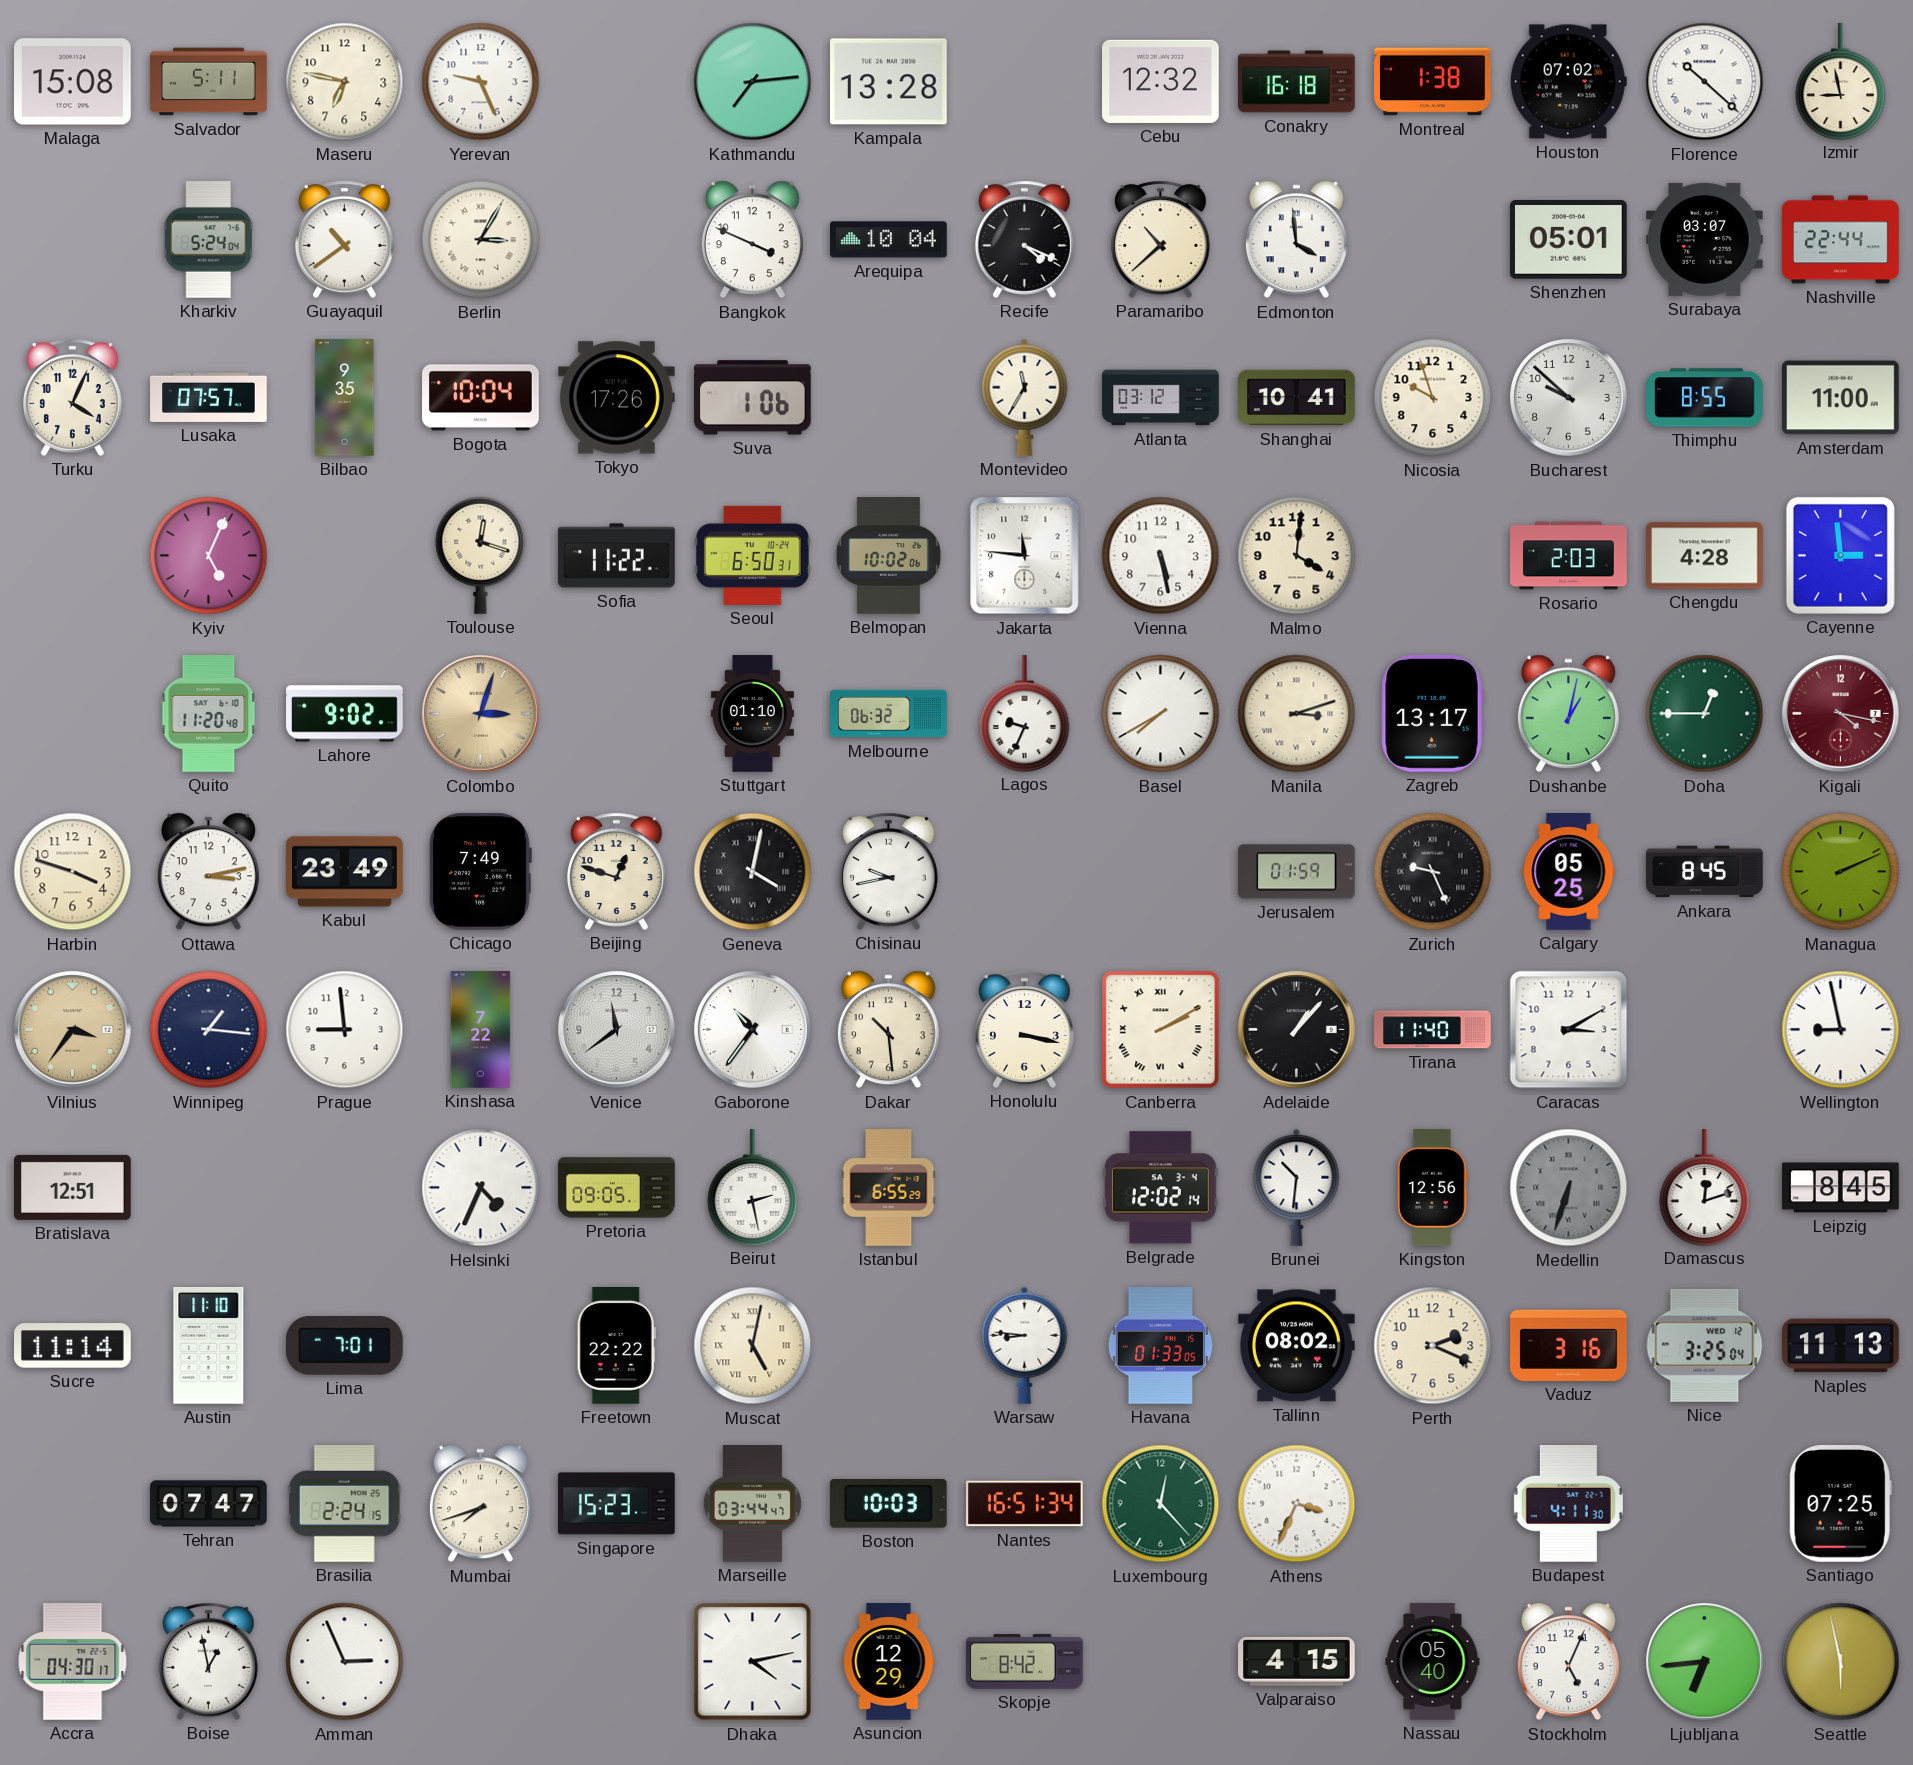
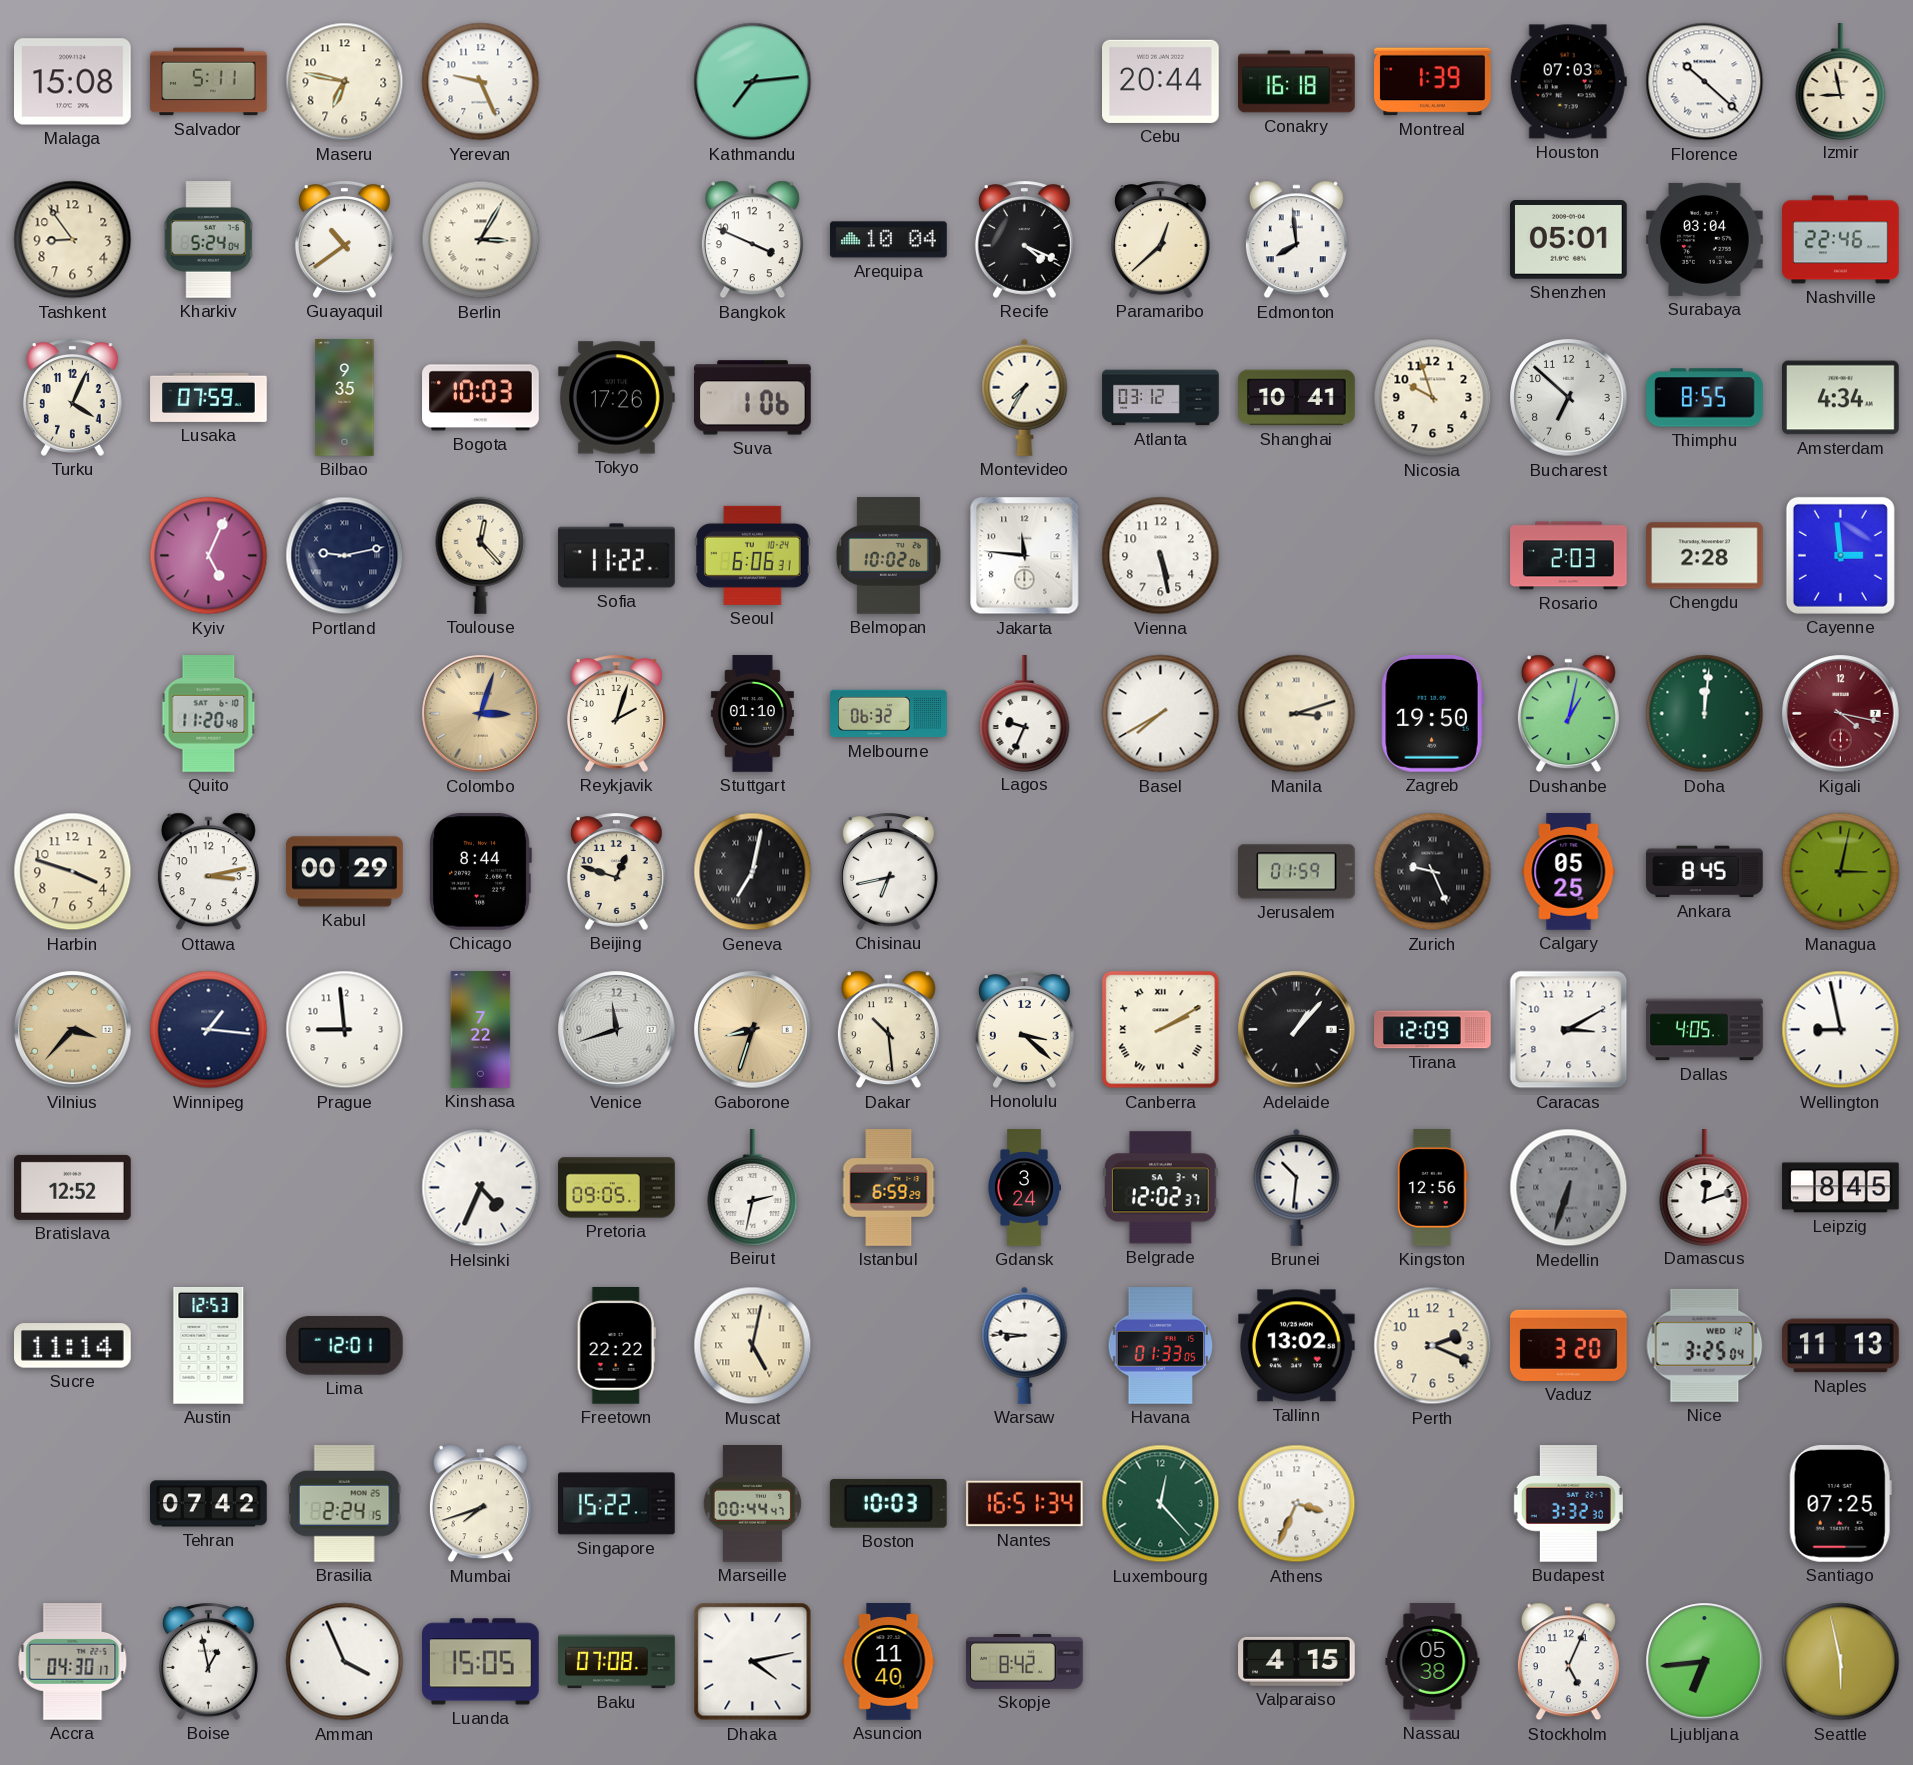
Kampala: 13:28 -> none (889, 82)
Cebu: 12:32 -> 20:44 (1161, 81)
Montreal: 1:38 -> 1:39 (1433, 82)
Houston: 07:02 -> 07:03 (1568, 82)
Tashkent: none -> 8:54 (73, 240)
Paramaribo: 10:38 -> 12:38 (1160, 239)
Edmonton: 3:59 -> 7:59 (1296, 240)
Surabaya: 03:07 -> 03:04 (1705, 239)
Nashville: 22:44 -> 22:46 (1841, 240)
Lusaka: 07:57 -> 07:59 (209, 397)
Bogota: 10:04 -> 10:03 (481, 398)
Montevideo: 11:35 -> 7:35 (1025, 397)
Bucharest: 9:52 -> 6:52 (1569, 398)
Amsterdam: 11:00 -> 4:34 (1841, 398)
Portland: none -> 9:13 (345, 556)
Toulouse: 12:18 -> 12:23 (481, 555)
Seoul: 6:50 -> 6:06 (753, 555)
Malmo: 4:01 -> none (1297, 556)
Chengdu: 4:28 -> 2:28 (1705, 556)
Lahore: 9:02 -> none (345, 714)
Reykjavik: none -> 2:03 (616, 713)
Zagreb: 13:17 -> 19:50 (1432, 714)
Doha: 12:45 -> 12:01 (1705, 714)
Kabul: 23:49 -> 00:29 (345, 872)
Chicago: 7:49 -> 8:44 (480, 871)
Geneva: 4:02 -> 7:02 (753, 872)
Chisinau: 9:43 -> 6:43 (888, 871)
Managua: 2:11 -> 3:02 (1841, 872)
Vilnius: 3:36 -> 3:37 (73, 1030)
Venice: 11:39 -> 11:42 (617, 1030)
Gaborone: 10:36 -> 8:33 (753, 1030)
Gaborone dial: white -> champagne (753, 1030)
Honolulu: 3:17 -> 3:22 (1024, 1029)
Tirana: 11:40 -> 12:09 (1433, 1030)
Dallas: none -> 4:05 (1705, 1030)
Bratislava: 12:51 -> 12:52 (73, 1187)
Beirut: 2:28 -> 2:32 (753, 1187)
Istanbul: 6:55 -> 6:59 (889, 1188)
Gdansk: none -> 3:24 (1025, 1188)
Belgrade: 12:02:14 -> 12:02:37 (1160, 1188)
Austin: 11:10 -> 12:53 (209, 1346)
Lima: 7:01 -> 12:01 (344, 1346)
Tallinn: 08:02 -> 13:02 (1297, 1346)
Vaduz: 3:16 -> 3:20 (1569, 1345)
Tehran: 07:47 -> 07:42 (209, 1504)
Singapore: 15:23 -> 15:22 (617, 1504)
Marseille: 03:44 -> 00:44 (752, 1504)
Budapest: 4:11 -> 3:32 (1568, 1504)
Amman: 2:56 -> 3:56 (345, 1662)
Luanda: none -> 15:05 (481, 1662)
Baku: none -> 07:08 (617, 1662)
Asuncion: 12:29 -> 11:40 (889, 1662)
Nassau: 05:40 -> 05:38 (1433, 1662)
